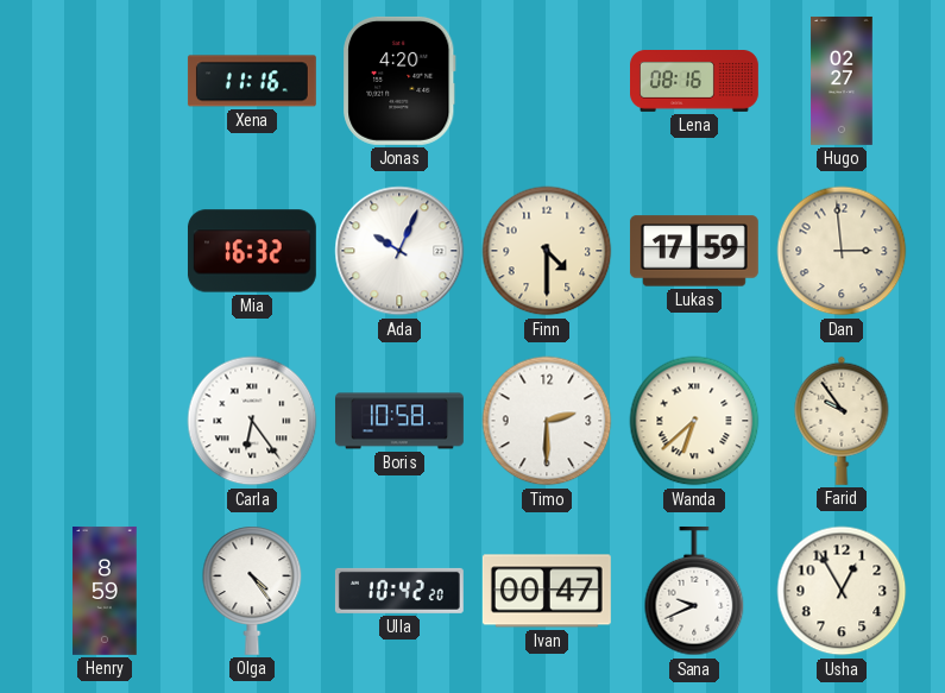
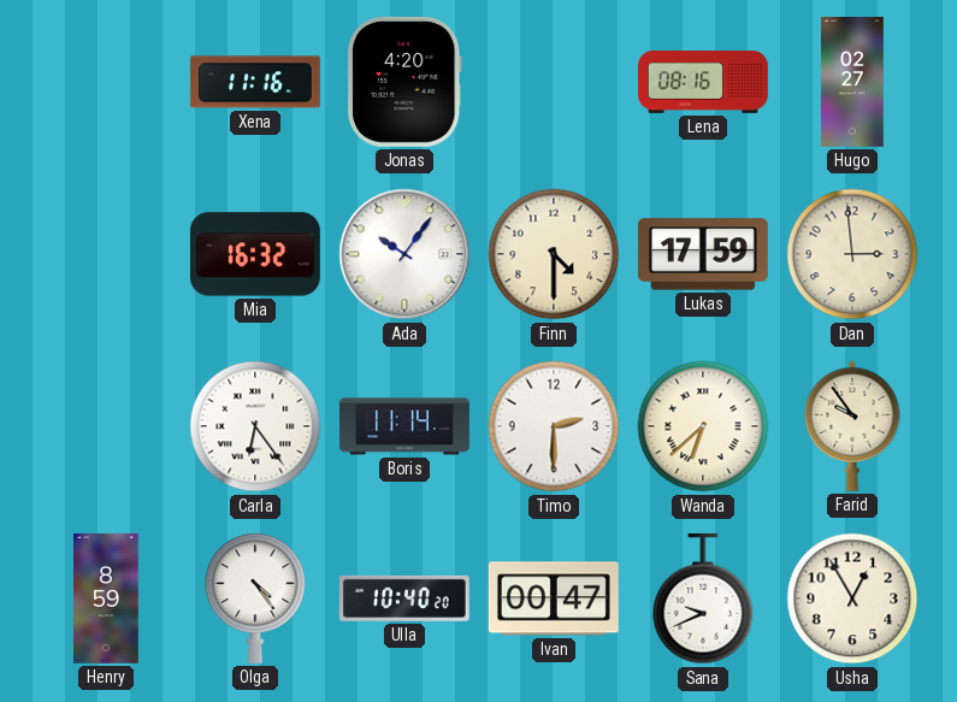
Ada: 10:04 -> 10:06 (404, 254)
Boris: 10:58 -> 11:14 (404, 426)
Ulla: 10:42 -> 10:40 (404, 598)
